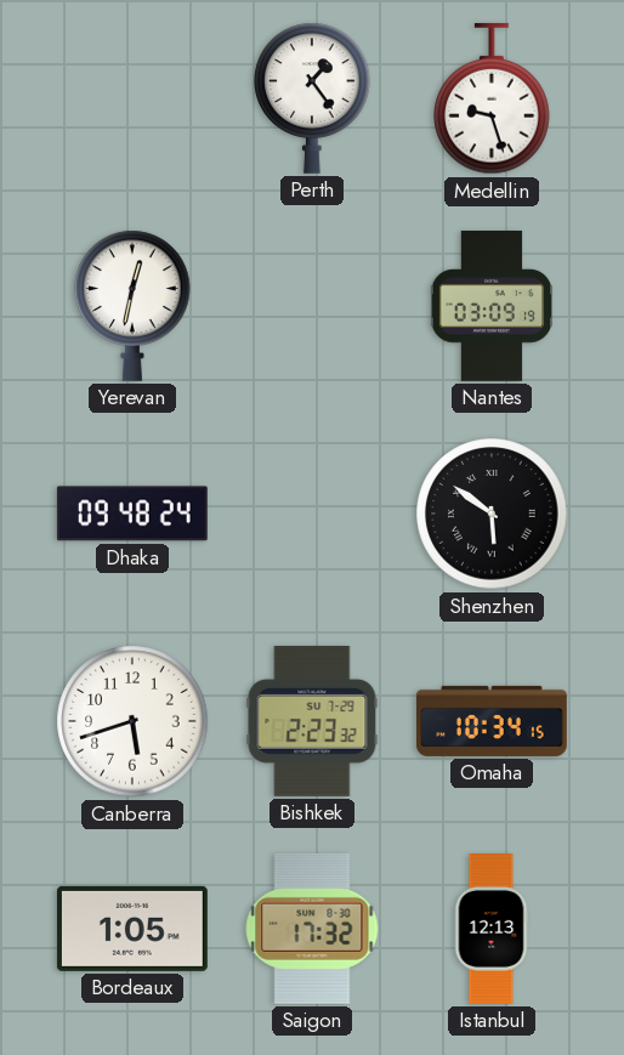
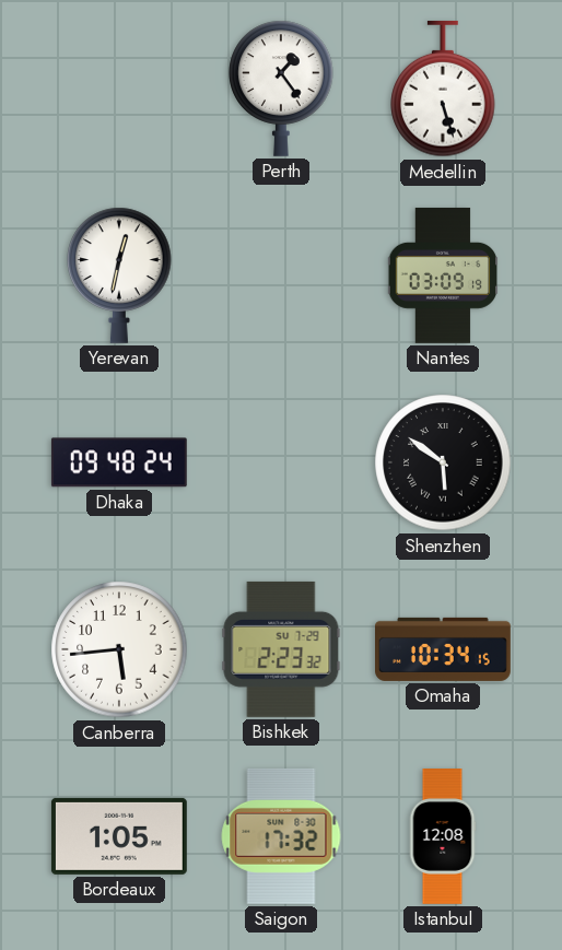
Medellin: 9:27 -> 5:27 (443, 89)
Canberra: 5:42 -> 5:44 (119, 649)
Istanbul: 12:13 -> 12:08 (443, 837)
